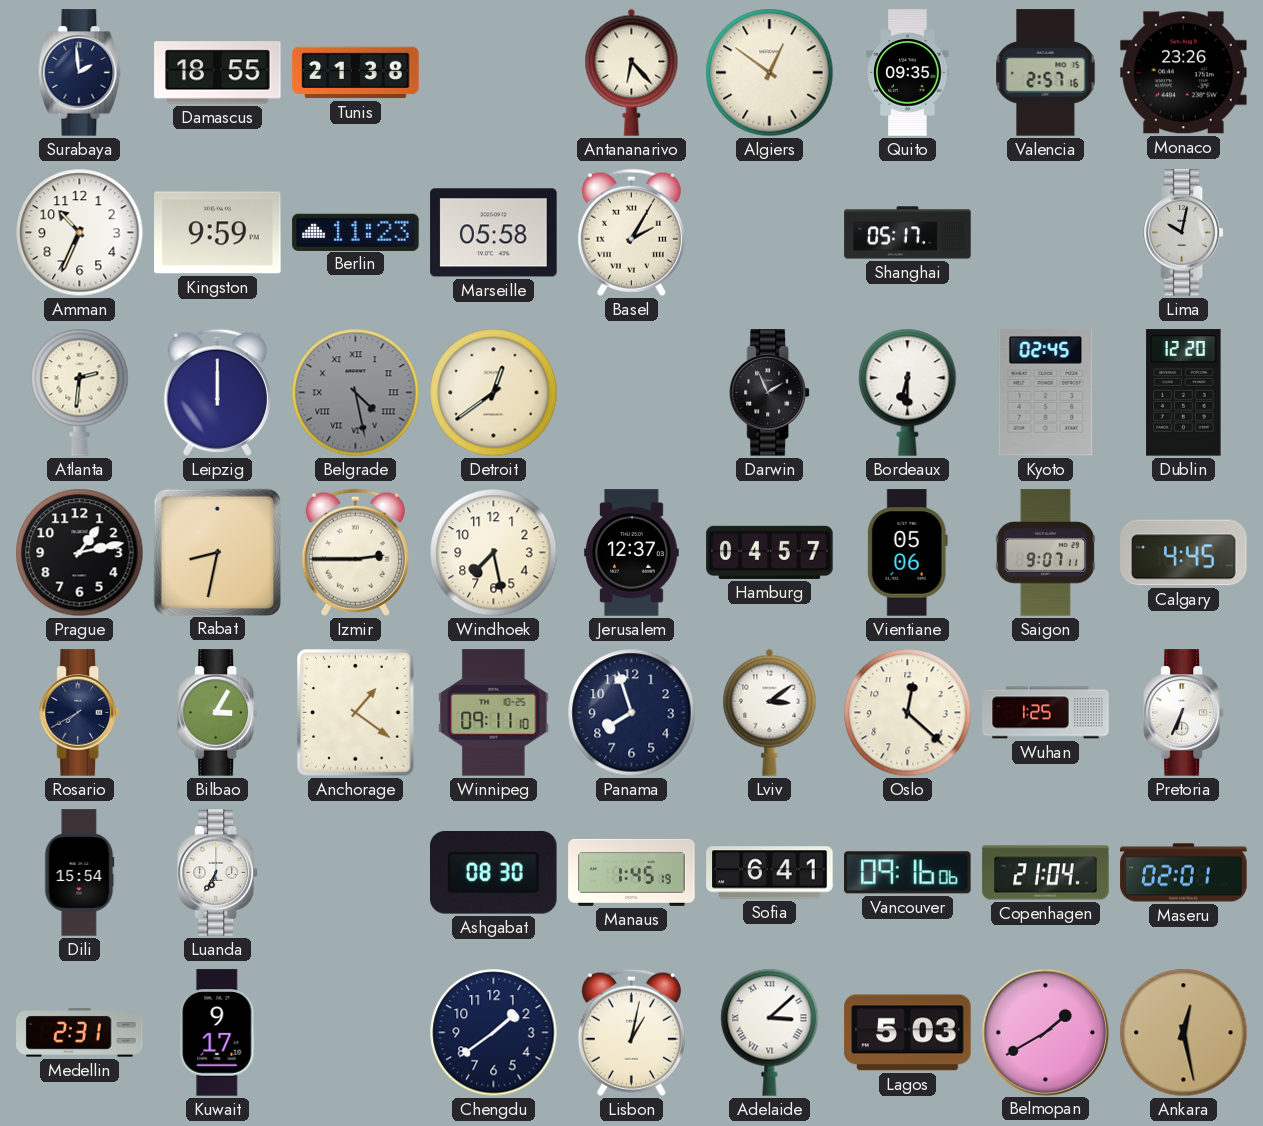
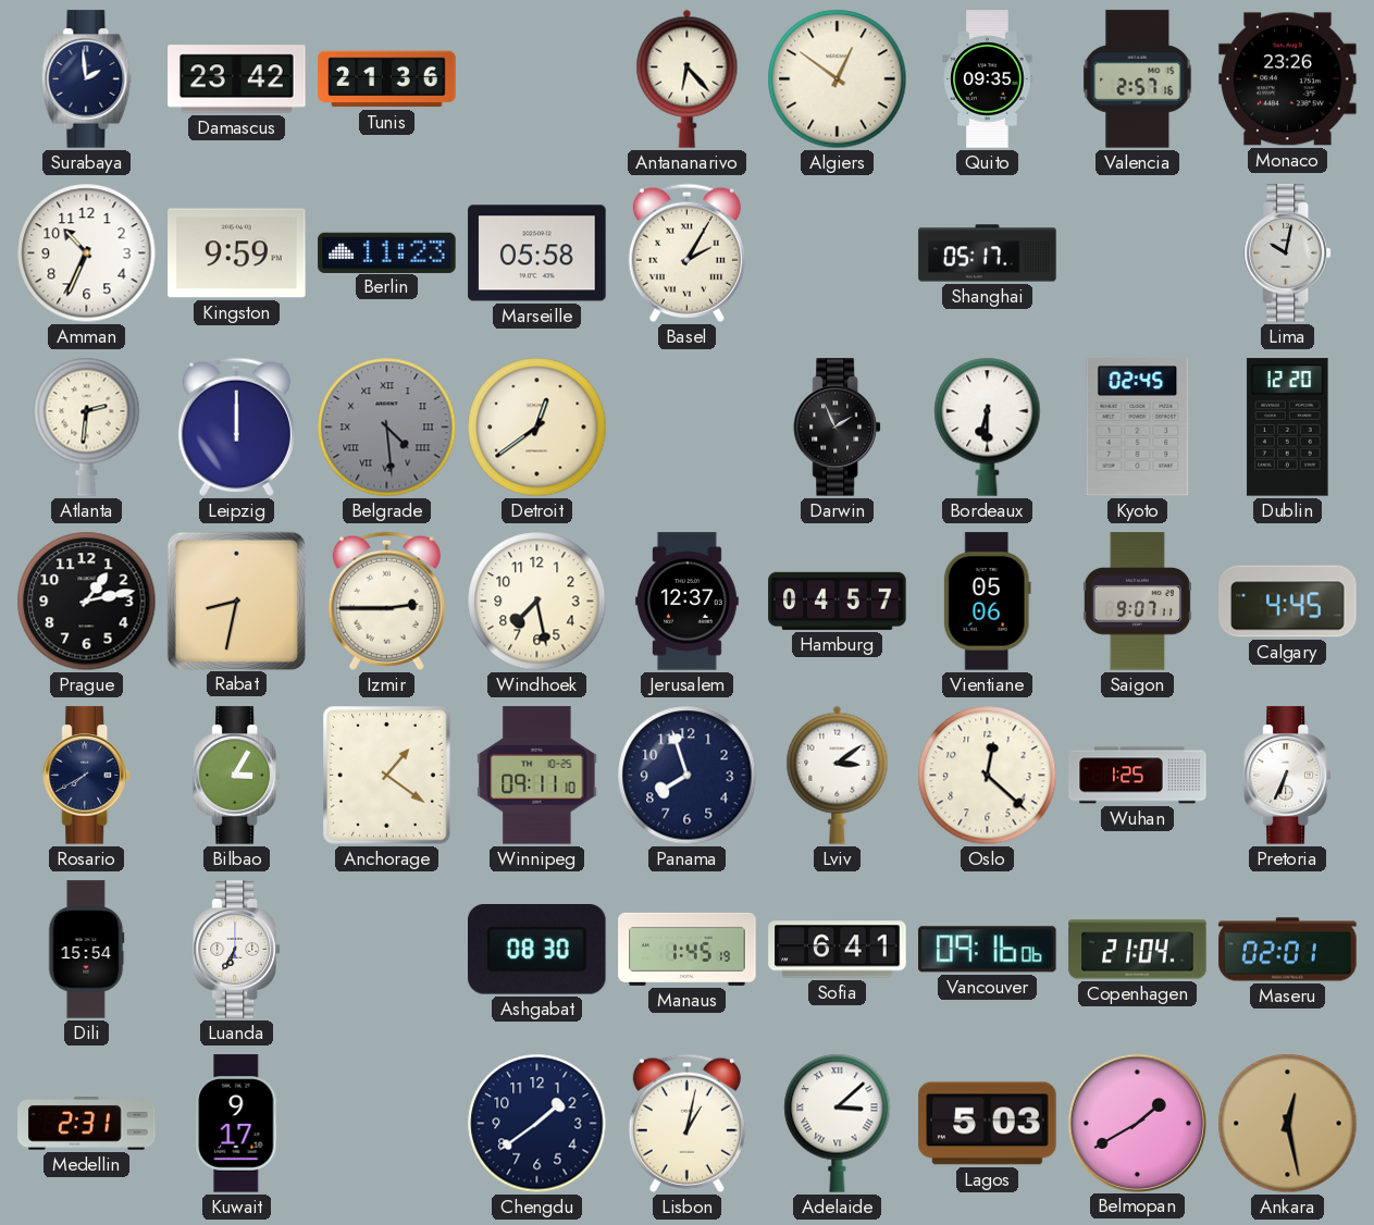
Damascus: 18:55 -> 23:42 (237, 79)
Tunis: 21:38 -> 21:36 (387, 79)
Belgrade: 4:28 -> 4:29 (387, 428)
